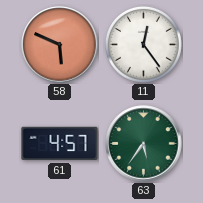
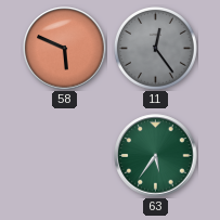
11 dial: white -> grey (155, 48)
61: 4:57 -> none (60, 144)
